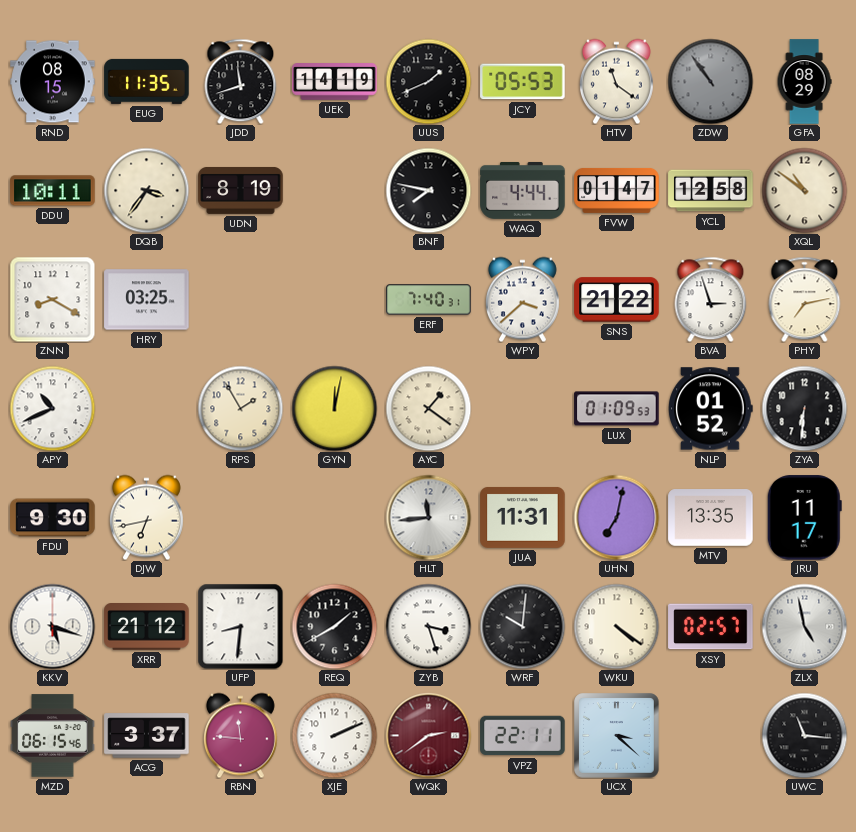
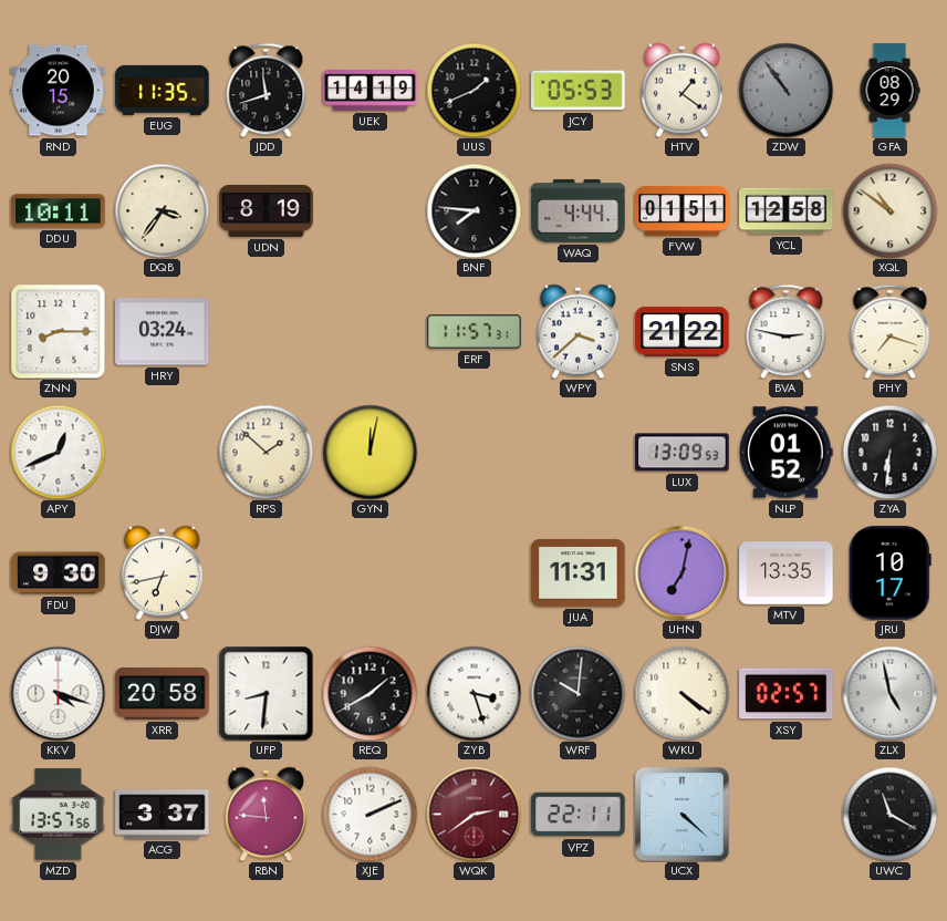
RND: 08:15 -> 20:15 (59, 91)
HTV: 11:21 -> 1:21 (681, 90)
BNF: 7:47 -> 7:46 (473, 210)
FVW: 01:47 -> 01:51 (683, 210)
ZNN: 8:20 -> 8:15 (58, 331)
HRY: 03:25 -> 03:24 (163, 332)
ERF: 7:40 -> 11:57 (475, 332)
BVA: 2:57 -> 2:47 (787, 331)
PHY: 7:13 -> 7:18 (891, 331)
APY: 10:41 -> 12:41 (58, 452)
RPS: 1:55 -> 1:52 (266, 452)
AYC: 1:21 -> none (428, 408)
LUX: 01:09 -> 13:09 (683, 453)
HLT: 11:44 -> none (428, 517)
JRU: 11:17 -> 10:17 (889, 573)
KKV: 5:18 -> 4:18 (58, 693)
XRR: 21:12 -> 20:58 (163, 694)
MZD: 06:15 -> 13:57 (59, 815)
UCX: 3:22 -> 4:22 (683, 815)
UWC: 11:16 -> 11:20 (889, 814)
